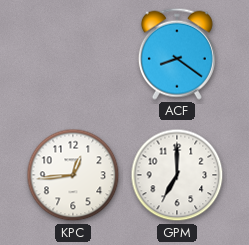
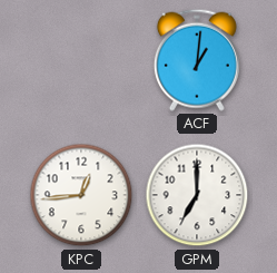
ACF: 8:21 -> 1:01 (197, 60)
